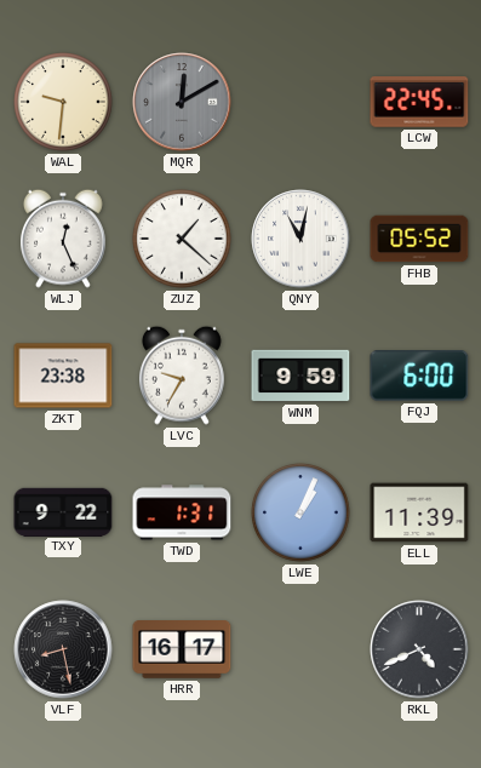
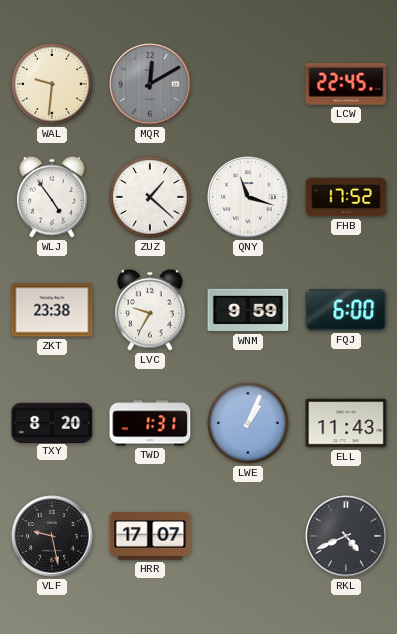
WLJ: 12:26 -> 4:54 (52, 197)
QNY: 11:02 -> 11:18 (248, 197)
FHB: 05:52 -> 17:52 (346, 197)
TXY: 9:22 -> 8:20 (52, 422)
ELL: 11:39 -> 11:43 (346, 423)
VLF: 8:28 -> 9:28 (52, 536)
HRR: 16:17 -> 17:07 (150, 537)
